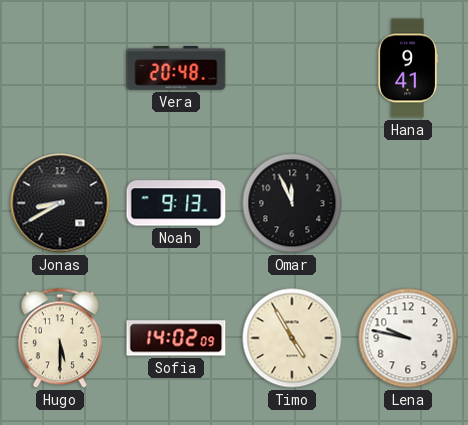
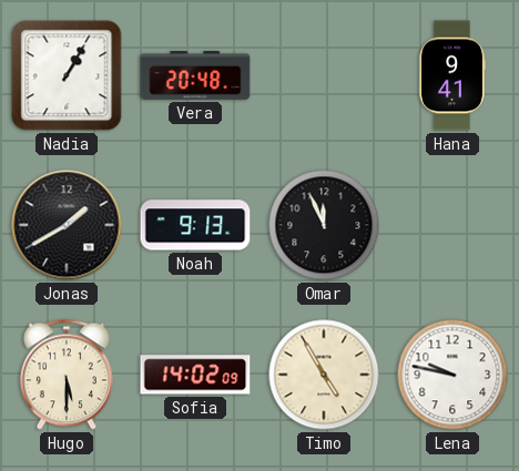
Nadia: none -> 1:05 (67, 75)
Jonas: 8:40 -> 1:40 (67, 225)
